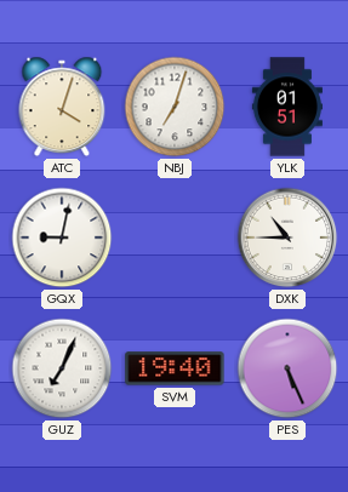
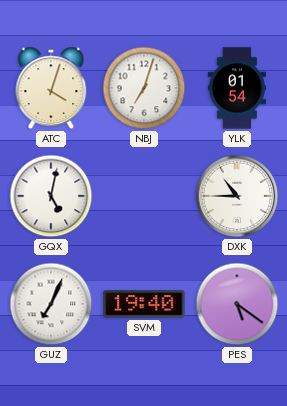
YLK: 01:51 -> 01:54 (237, 88)
GQX: 9:02 -> 5:02 (51, 196)
PES: 5:26 -> 5:21 (237, 304)
